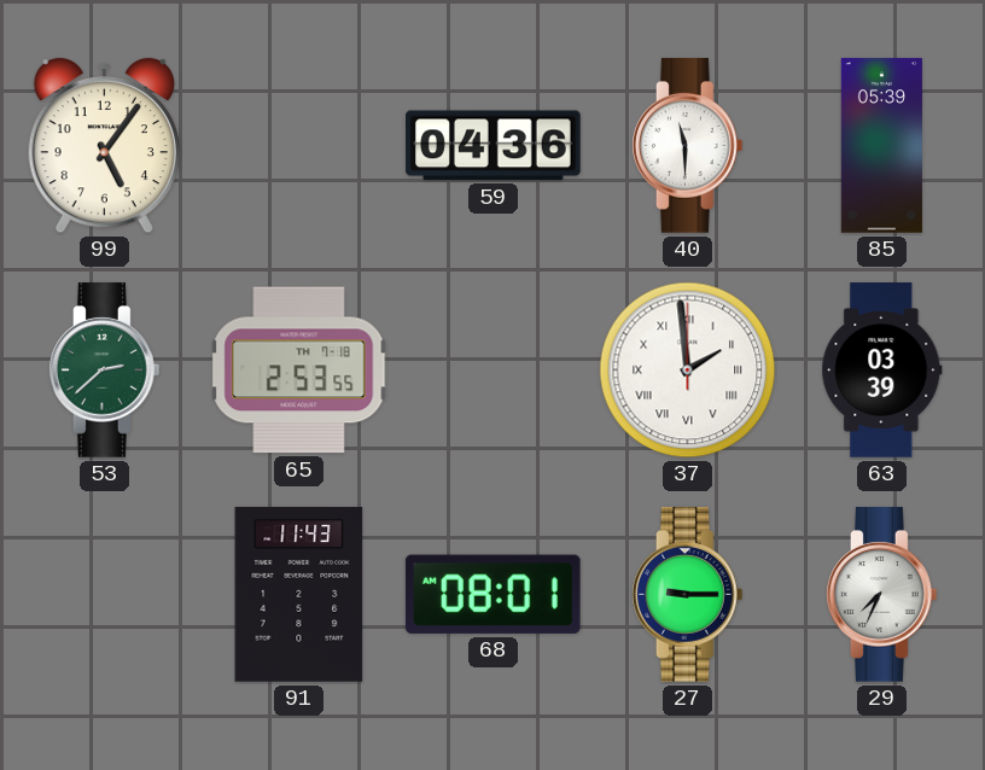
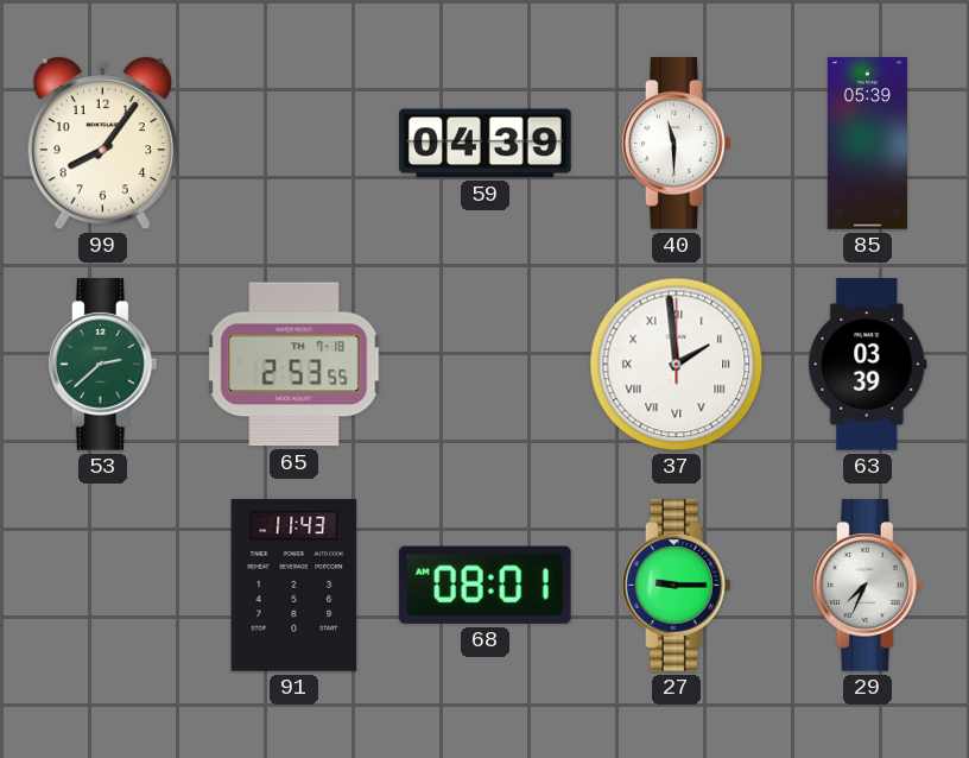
99: 5:06 -> 8:06 (102, 144)
59: 04:36 -> 04:39 (486, 144)
